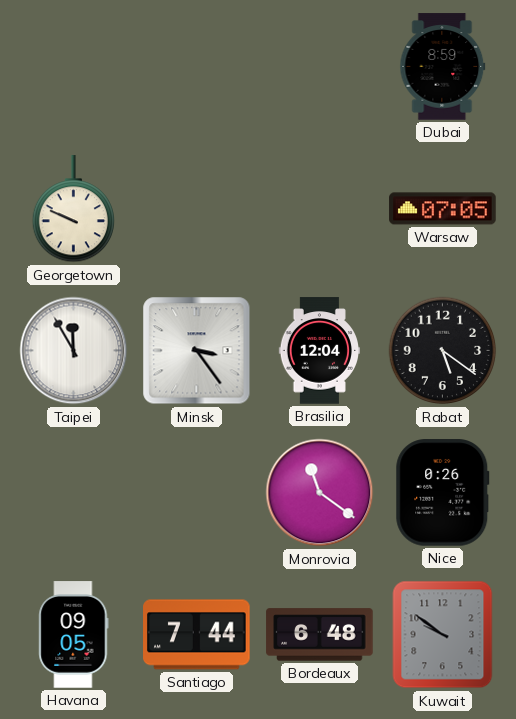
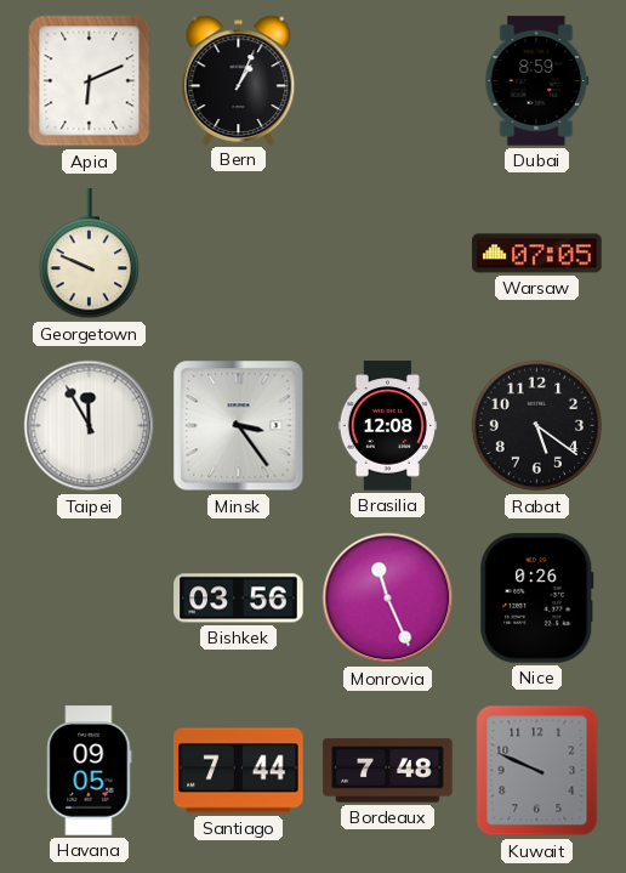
Apia: none -> 6:11 (90, 81)
Bern: none -> 1:04 (239, 80)
Brasilia: 12:04 -> 12:08 (387, 426)
Bishkek: none -> 03:56 (239, 599)
Monrovia: 11:21 -> 11:26 (388, 599)
Bordeaux: 6:48 -> 7:48 (388, 771)
Kuwait: 9:51 -> 9:49 (537, 771)
